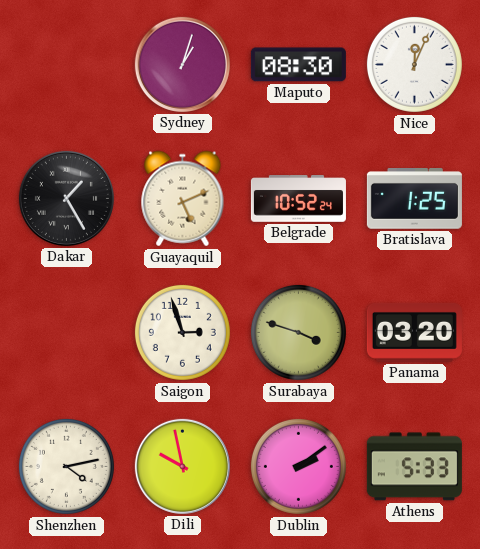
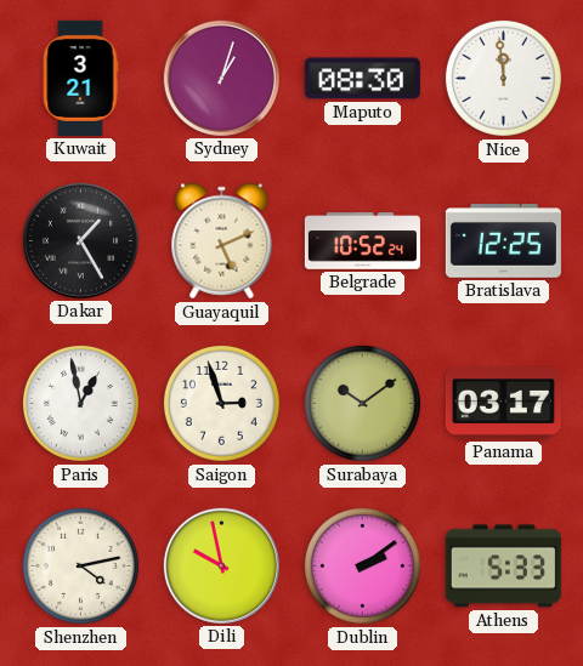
Kuwait: none -> 3:21 (80, 78)
Nice: 12:04 -> 11:59 (503, 78)
Bratislava: 1:25 -> 12:25 (503, 241)
Paris: none -> 12:58 (80, 403)
Surabaya: 3:48 -> 10:09 (362, 403)
Panama: 03:20 -> 03:17 (503, 403)
